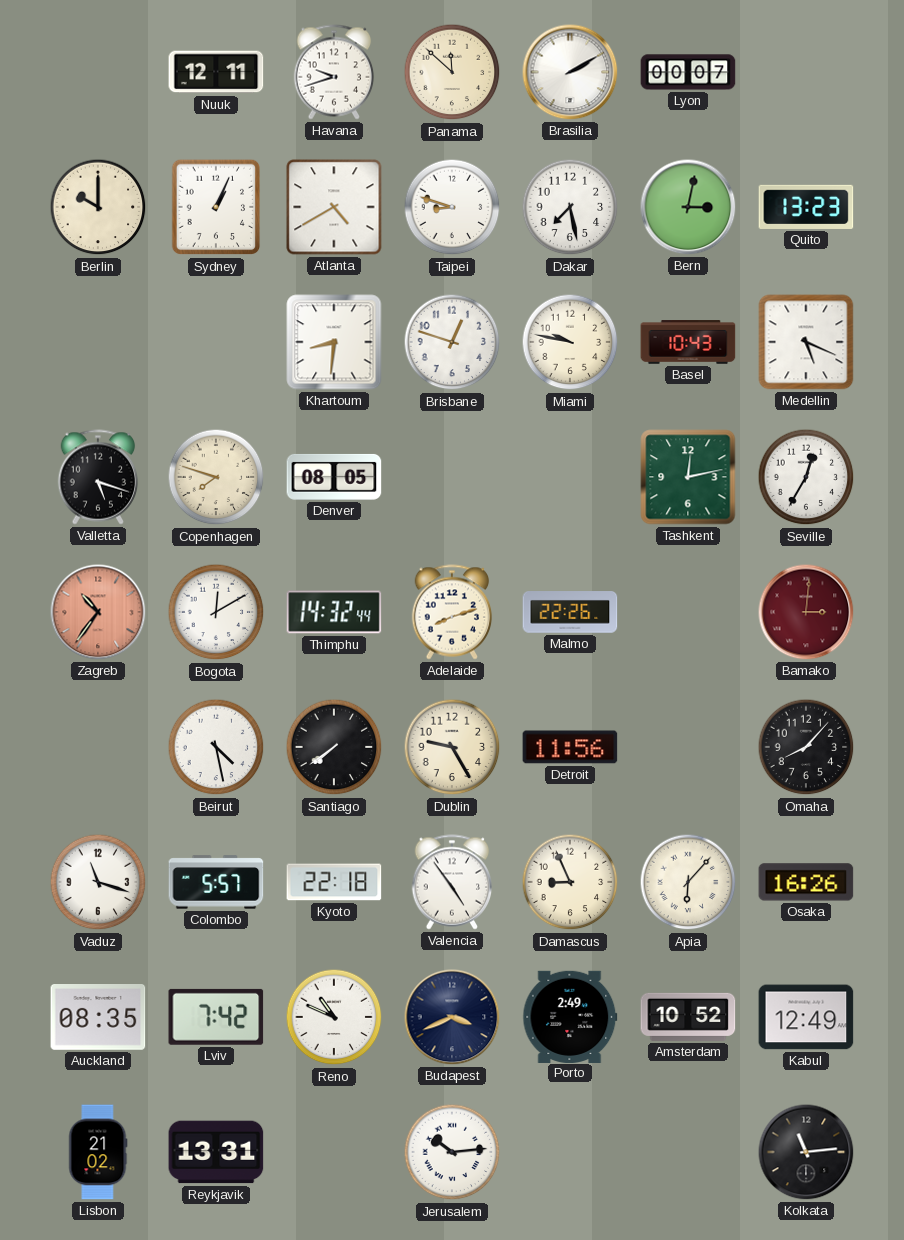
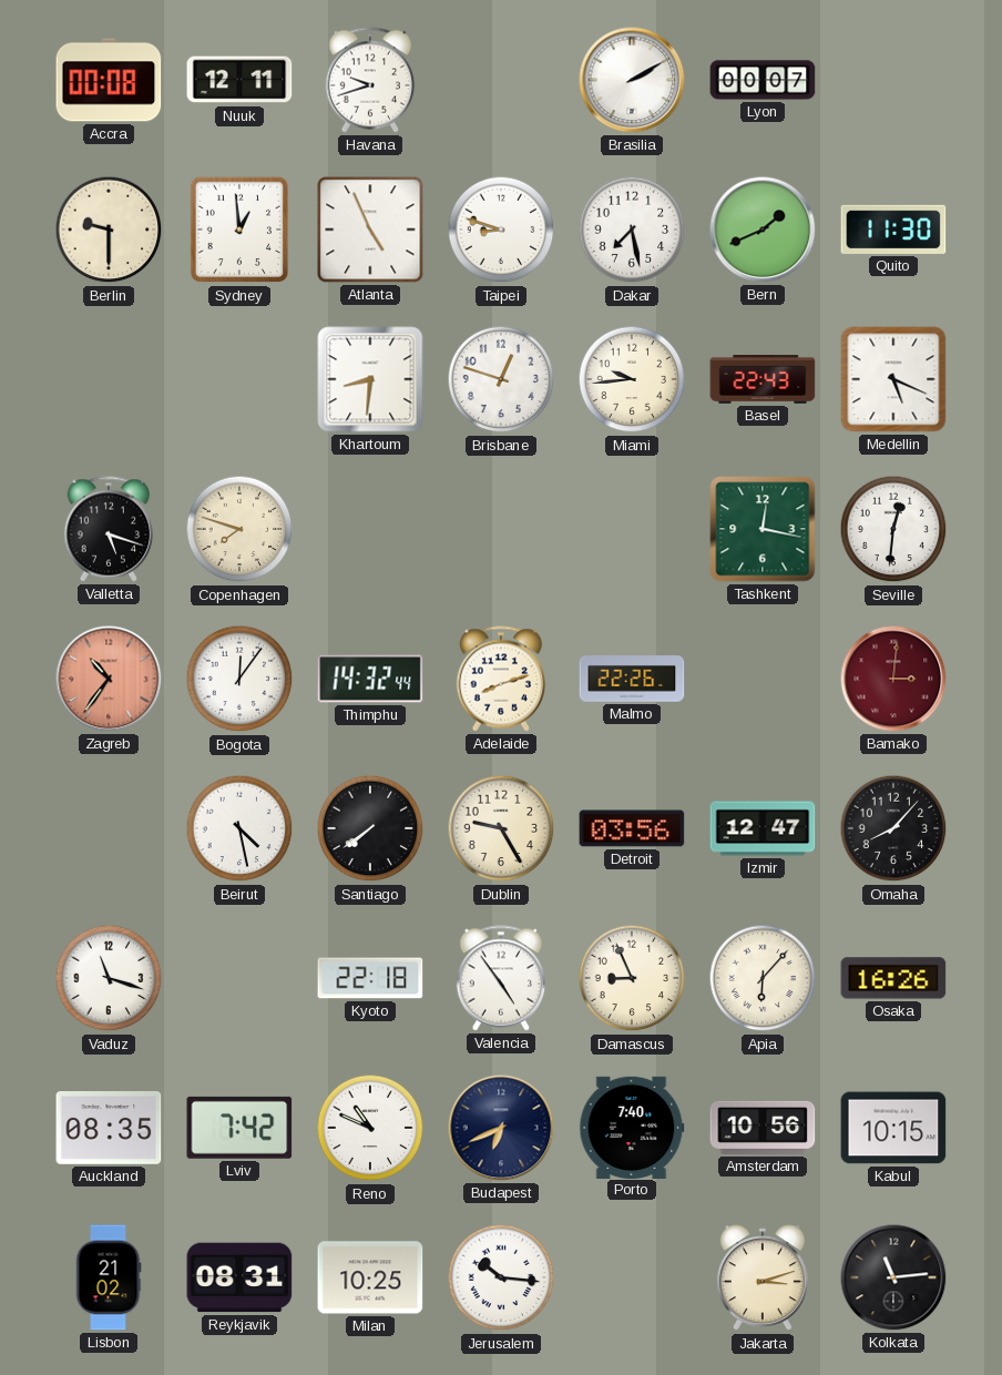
Accra: none -> 00:08 (109, 80)
Panama: 11:52 -> none (452, 72)
Berlin: 10:00 -> 9:30 (109, 230)
Sydney: 1:04 -> 12:59 (239, 230)
Atlanta: 4:40 -> 4:56 (370, 230)
Bern: 3:02 -> 1:41 (763, 230)
Quito: 13:23 -> 11:30 (893, 230)
Miami: 9:47 -> 9:44 (632, 379)
Basel: 10:43 -> 22:43 (763, 379)
Denver: 08:05 -> none (334, 477)
Tashkent: 12:13 -> 12:17 (763, 529)
Seville: 12:35 -> 12:31 (893, 529)
Bogota: 12:10 -> 12:06 (239, 679)
Detroit: 11:56 -> 03:56 (632, 828)
Izmir: none -> 12:47 (763, 828)
Colombo: 5:57 -> none (216, 882)
Budapest: 3:41 -> 6:41 (501, 1128)
Porto: 2:49 -> 7:40 (632, 1127)
Amsterdam: 10:52 -> 10:56 (763, 1128)
Kabul: 12:49 -> 10:15 (893, 1128)
Reykjavik: 13:31 -> 08:31 (239, 1277)
Milan: none -> 10:25 (370, 1277)
Jerusalem: 10:14 -> 10:16 (501, 1277)
Jakarta: none -> 3:12 (763, 1279)
